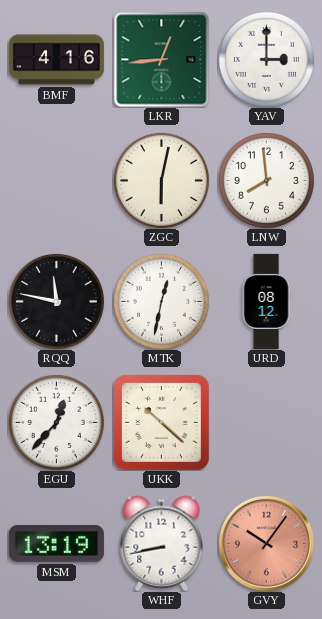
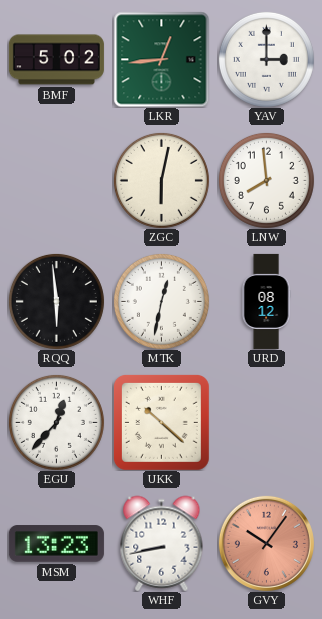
BMF: 4:16 -> 5:02 (56, 60)
RQQ: 11:47 -> 5:59 (56, 301)
MSM: 13:19 -> 13:23 (56, 544)
